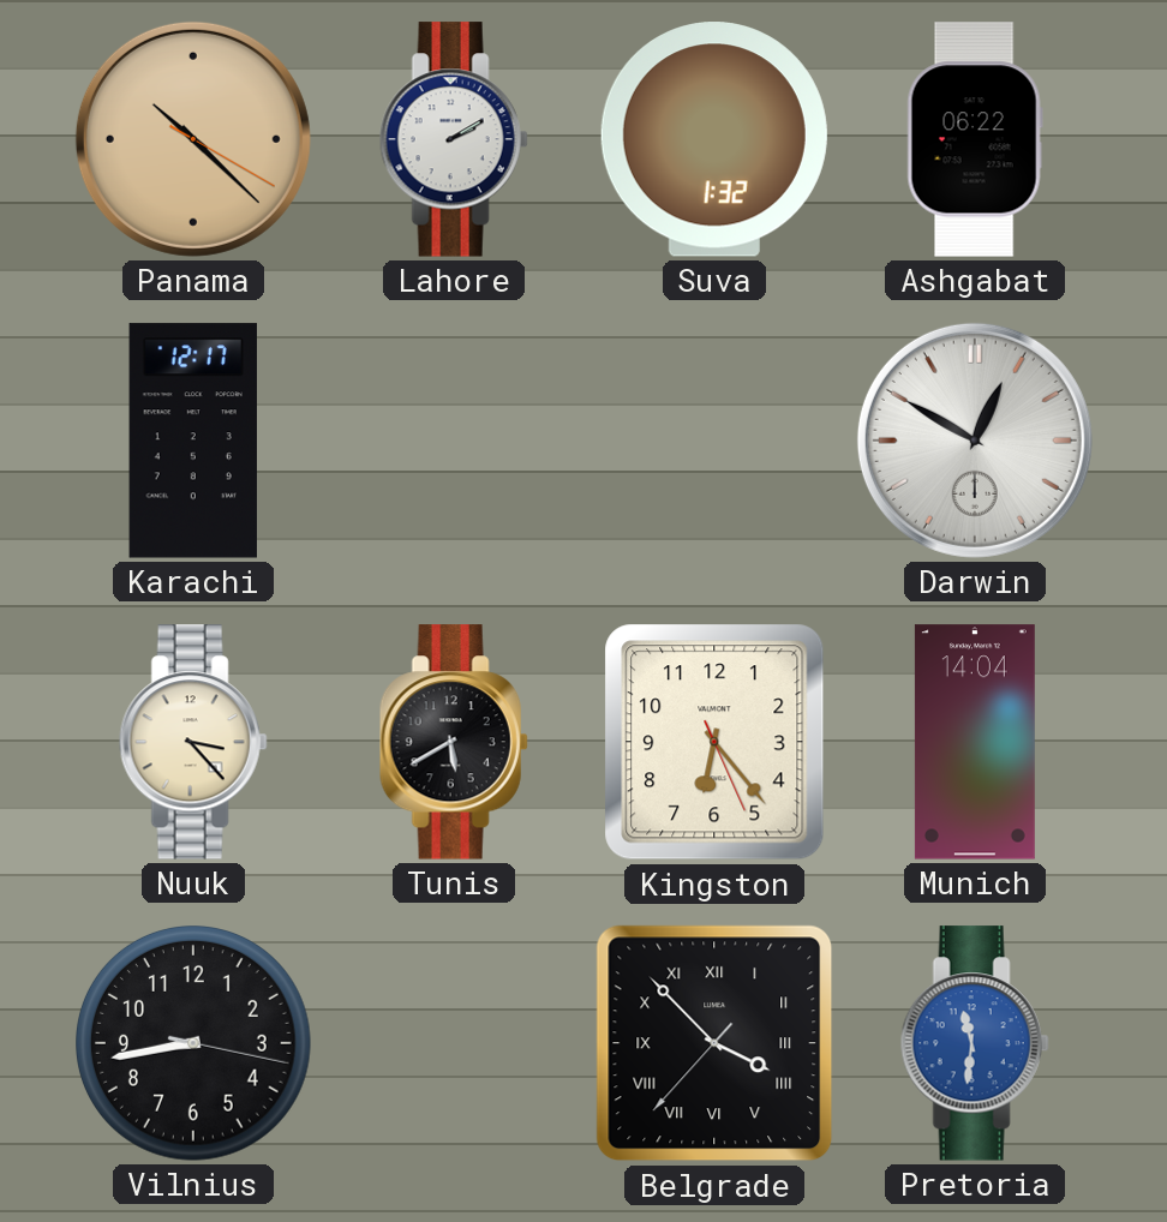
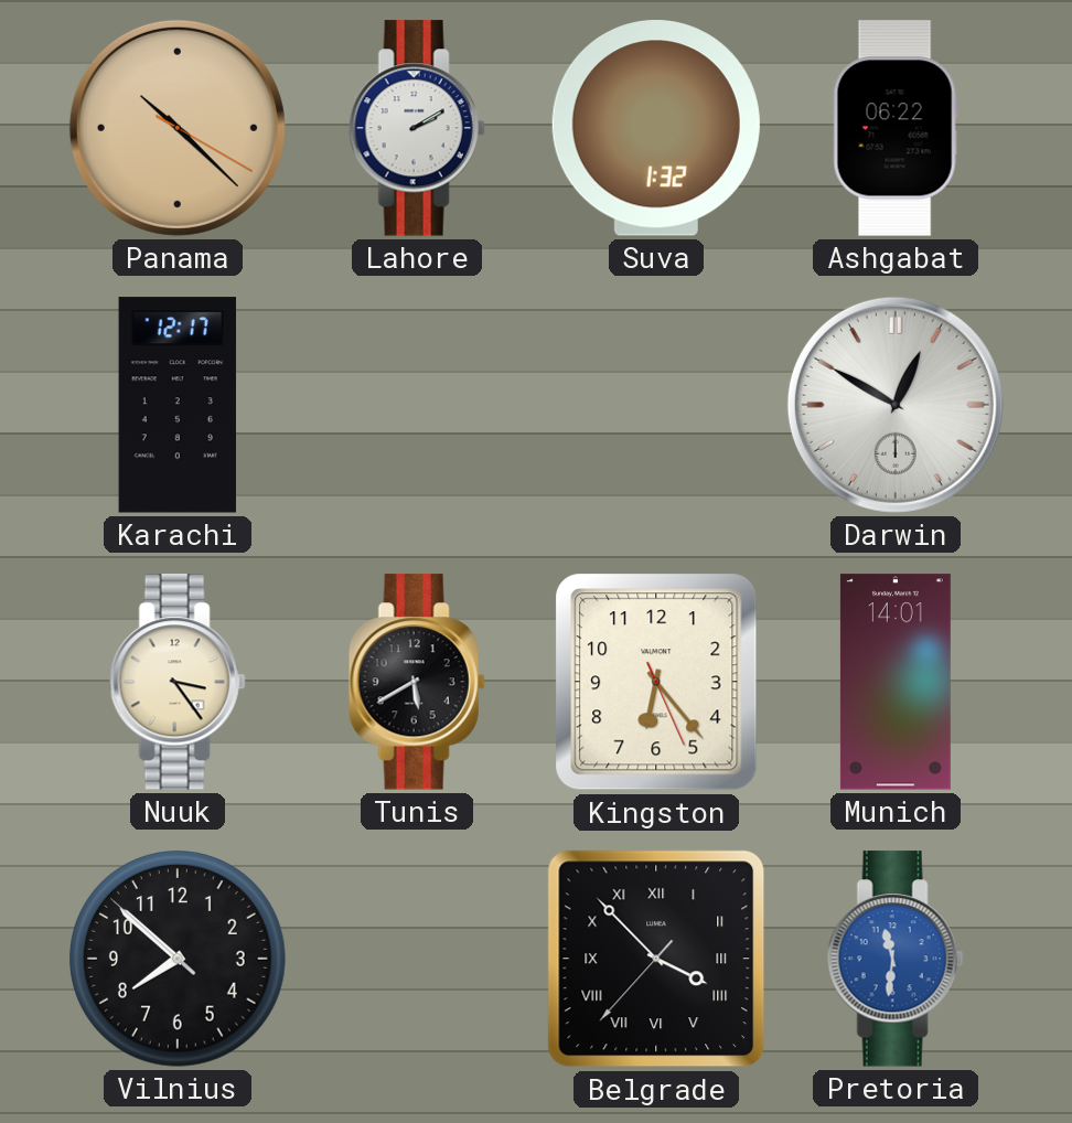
Nuuk: 3:23 -> 3:24 (178, 682)
Munich: 14:04 -> 14:01 (896, 682)
Vilnius: 8:43 -> 7:51 (179, 960)
